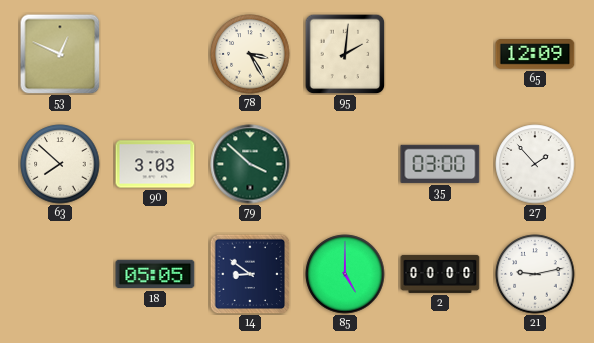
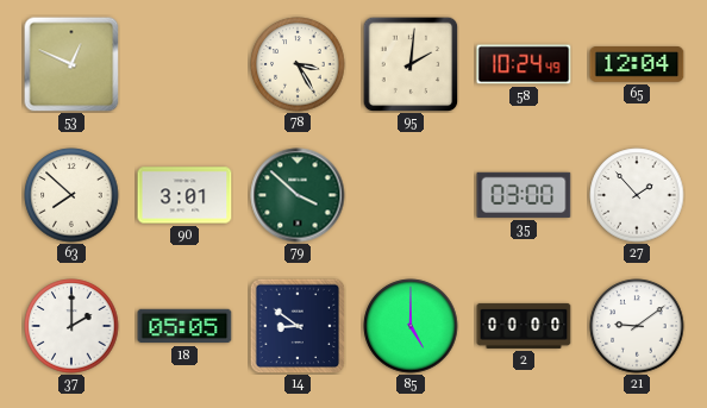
58: none -> 10:24 (524, 64)
65: 12:09 -> 12:04 (637, 65)
90: 3:03 -> 3:01 (184, 195)
37: none -> 2:00 (71, 326)
21: 9:13 -> 9:09 (637, 326)
